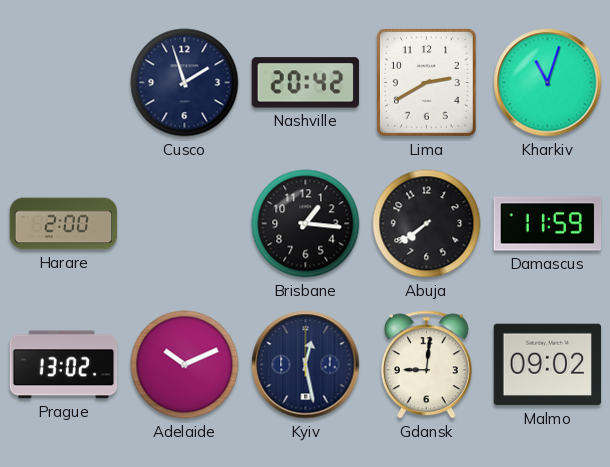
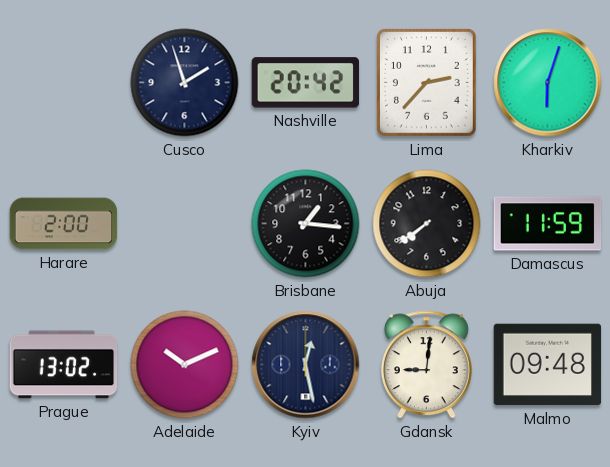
Lima: 2:40 -> 2:37 (426, 82)
Kharkiv: 11:03 -> 6:03 (548, 83)
Malmo: 09:02 -> 09:48 (548, 365)
